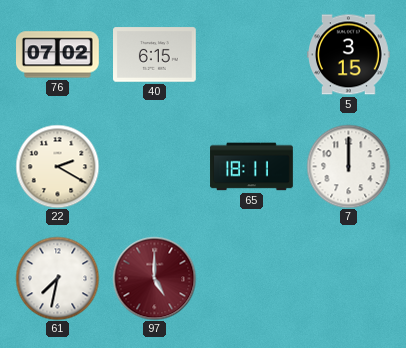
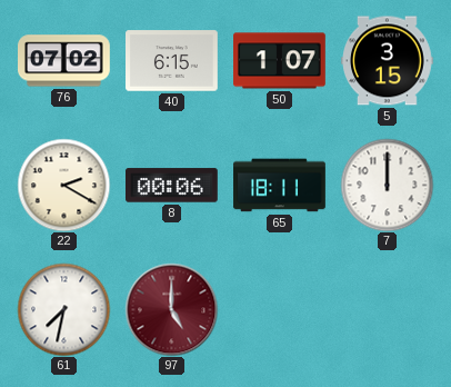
50: none -> 1:07 (280, 61)
8: none -> 00:06 (172, 186)
